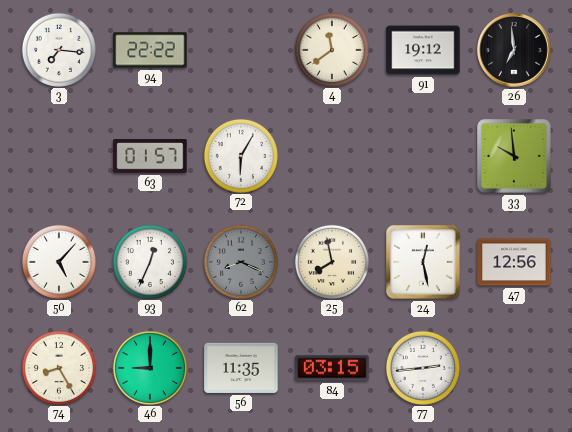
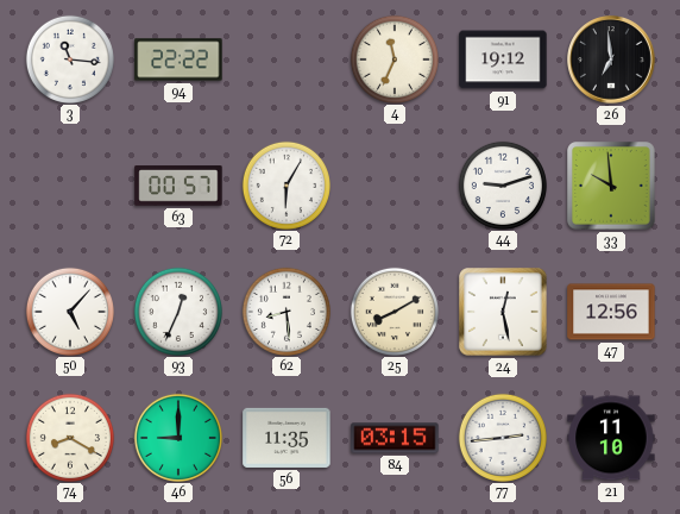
3: 7:16 -> 11:16 (70, 58)
4: 11:39 -> 11:34 (395, 58)
63: 01:57 -> 00:57 (178, 186)
44: none -> 9:12 (503, 184)
62: 8:19 -> 8:29 (287, 311)
62 dial: grey -> white (287, 311)
25: 7:58 -> 8:10 (395, 311)
74: 8:25 -> 8:20 (70, 437)
21: none -> 11:10 (611, 438)
